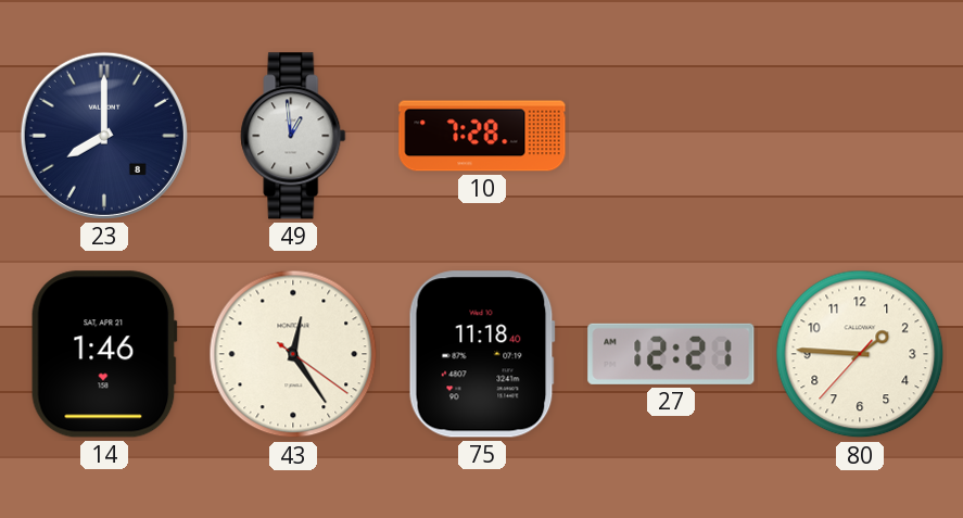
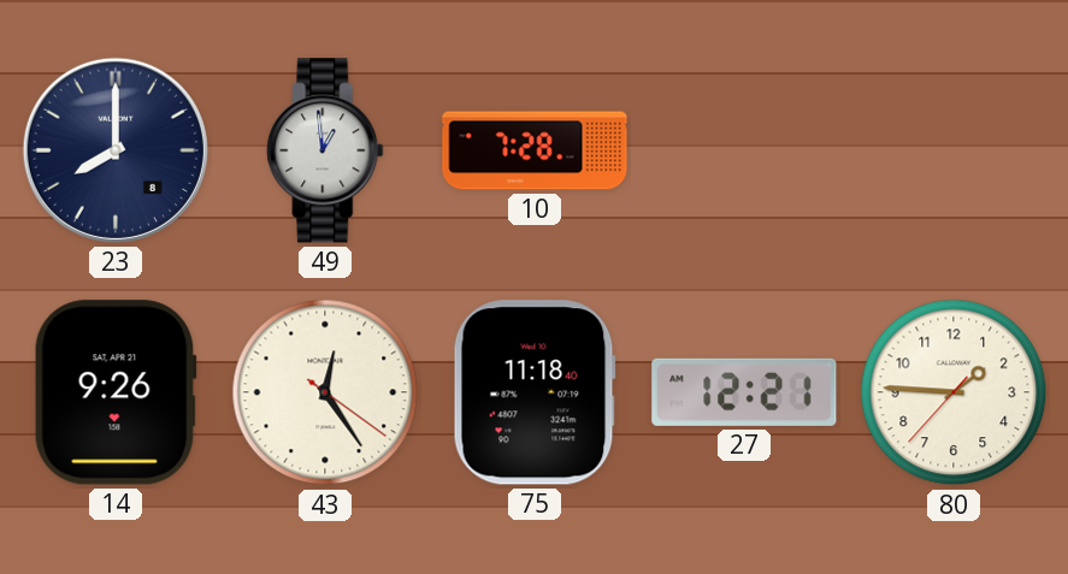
14: 1:46 -> 9:26 (116, 392)
